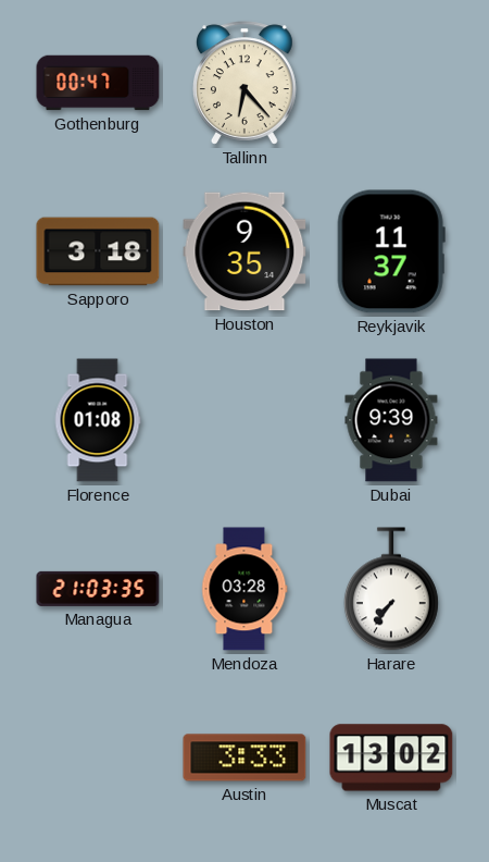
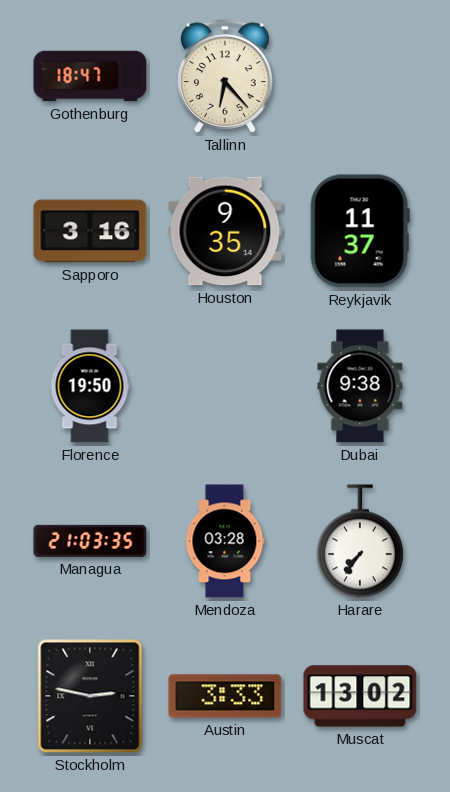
Gothenburg: 00:47 -> 18:47 (90, 76)
Sapporo: 3:18 -> 3:16 (90, 231)
Florence: 01:08 -> 19:50 (90, 386)
Dubai: 9:39 -> 9:38 (360, 386)
Stockholm: none -> 2:47 (90, 696)
